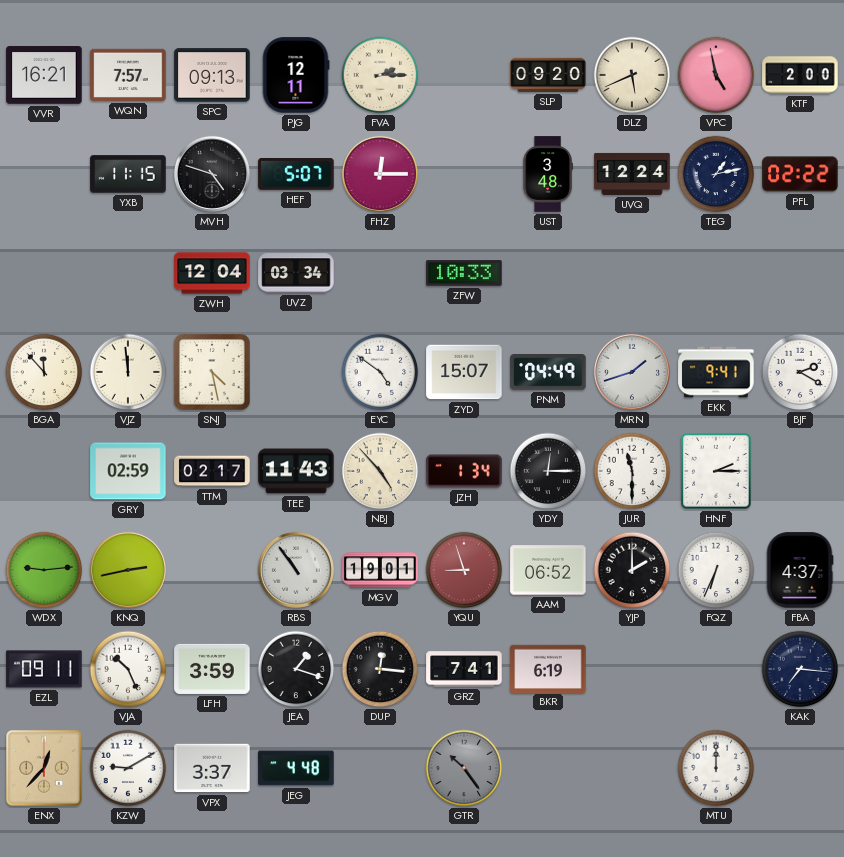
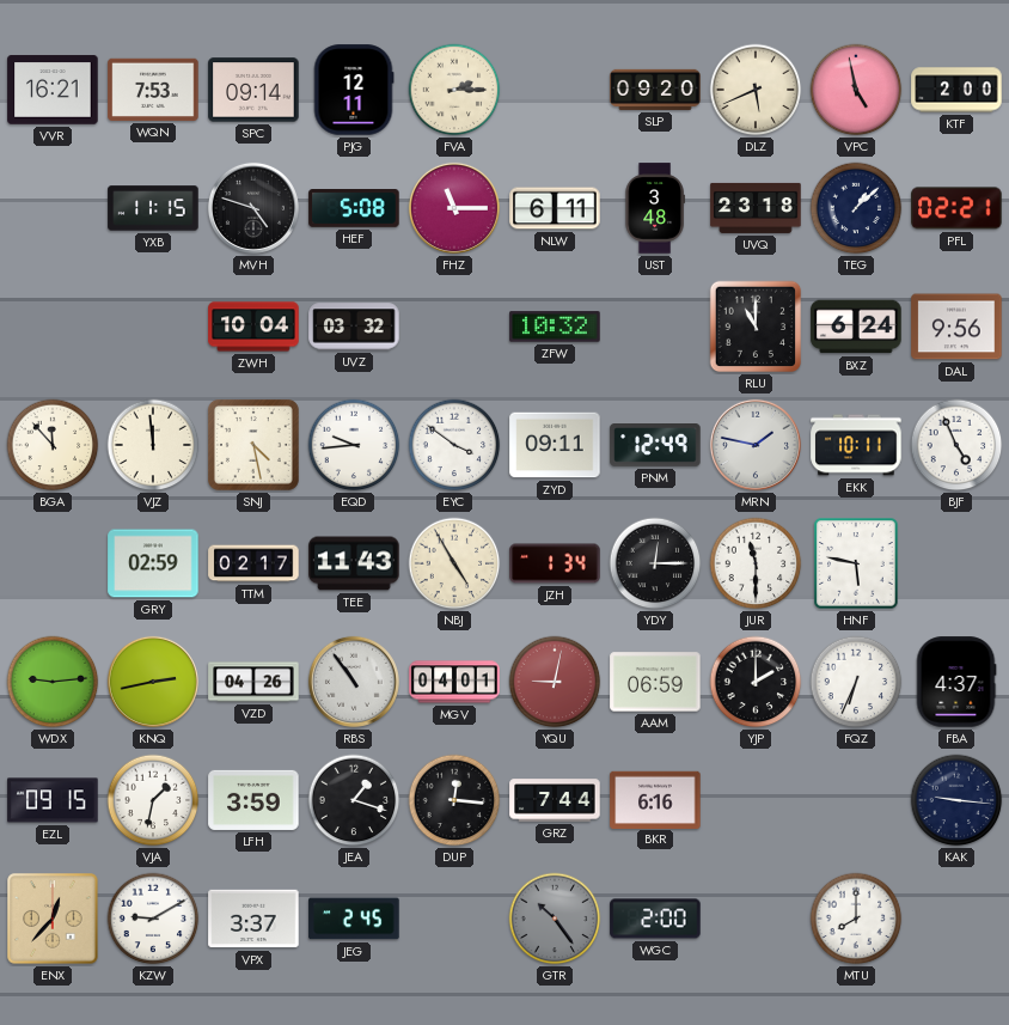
WQN: 7:57 -> 7:53 (153, 90)
SPC: 09:13 -> 09:14 (253, 90)
HEF: 5:07 -> 5:08 (354, 208)
FHZ: 12:15 -> 11:15 (454, 208)
NLW: none -> 6:11 (555, 208)
UVQ: 12:24 -> 23:18 (756, 208)
TEG: 1:13 -> 1:08 (856, 208)
PFL: 02:22 -> 02:21 (956, 208)
ZWH: 12:04 -> 10:04 (253, 327)
UVZ: 03:34 -> 03:32 (354, 327)
ZFW: 10:33 -> 10:32 (555, 327)
RLU: none -> 11:00 (756, 327)
BXZ: none -> 6:24 (856, 327)
DAL: none -> 9:56 (956, 327)
EQD: none -> 9:44 (354, 445)
EYC: 4:51 -> 3:51 (454, 445)
ZYD: 15:07 -> 09:11 (555, 445)
PNM: 04:49 -> 12:49 (655, 446)
MRN: 1:42 -> 1:47 (756, 445)
EKK: 9:41 -> 10:11 (856, 445)
BJF: 2:20 -> 4:56 (956, 445)
NBJ: 4:53 -> 4:55 (454, 563)
HNF: 2:15 -> 5:47 (856, 563)
VZD: none -> 04:26 (253, 682)
MGV: 19:01 -> 04:01 (454, 682)
YQU: 8:57 -> 9:02 (555, 682)
AAM: 06:52 -> 06:59 (655, 682)
EZL: 09:11 -> 09:15 (53, 800)
VJA: 10:26 -> 1:32 (153, 800)
GRZ: 7:41 -> 7:44 (555, 800)
BKR: 6:19 -> 6:16 (655, 799)
KAK: 7:16 -> 9:16 (956, 800)
JEG: 4:48 -> 2:45 (354, 919)
WGC: none -> 2:00 (655, 919)
MTU: 12:00 -> 8:00 (856, 919)
